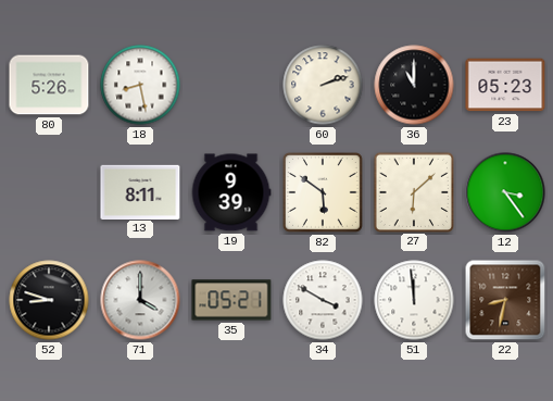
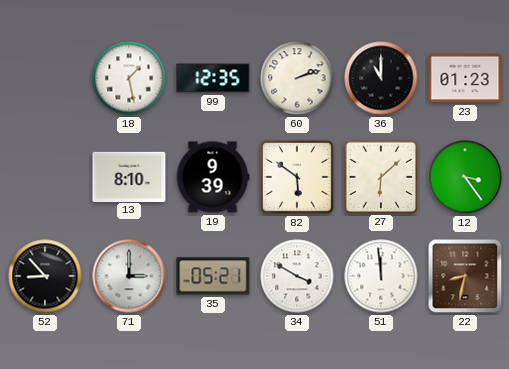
80: 5:26 -> none (49, 85)
18: 8:28 -> 1:28 (129, 78)
99: none -> 12:35 (213, 78)
23: 05:23 -> 01:23 (465, 78)
13: 8:11 -> 8:10 (129, 176)
52: 8:48 -> 8:53 (45, 276)
71: 4:00 -> 3:00 (129, 276)
